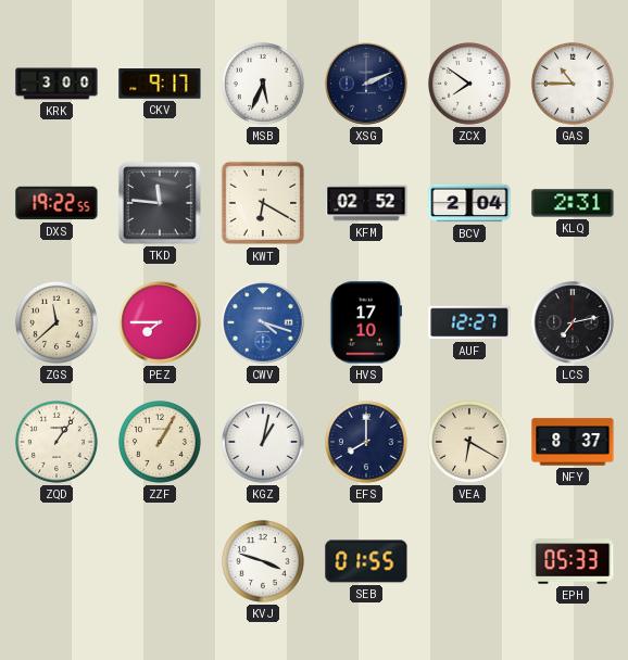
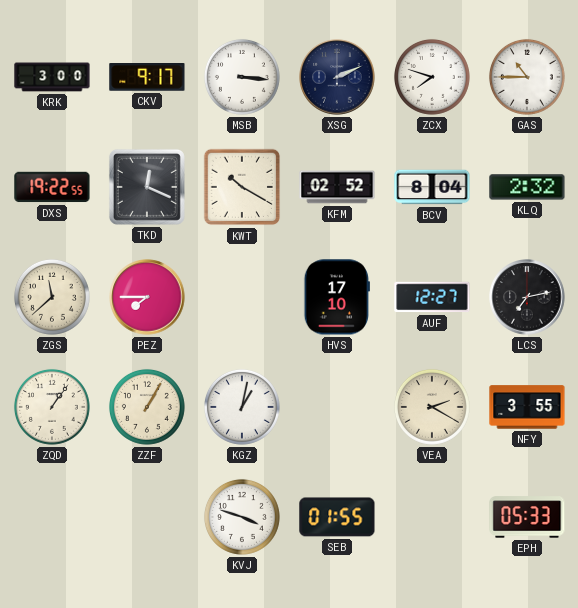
MSB: 5:34 -> 3:16 (242, 77)
ZCX: 7:51 -> 7:48 (432, 77)
TKD: 11:46 -> 12:19 (147, 187)
KWT: 6:20 -> 10:20 (242, 187)
BCV: 2:04 -> 8:04 (432, 187)
KLQ: 2:31 -> 2:32 (527, 187)
CWV: 4:18 -> none (263, 322)
EFS: 8:00 -> none (366, 442)
VEA: 6:20 -> 2:20 (432, 407)
NFY: 8:37 -> 3:55 (527, 407)
